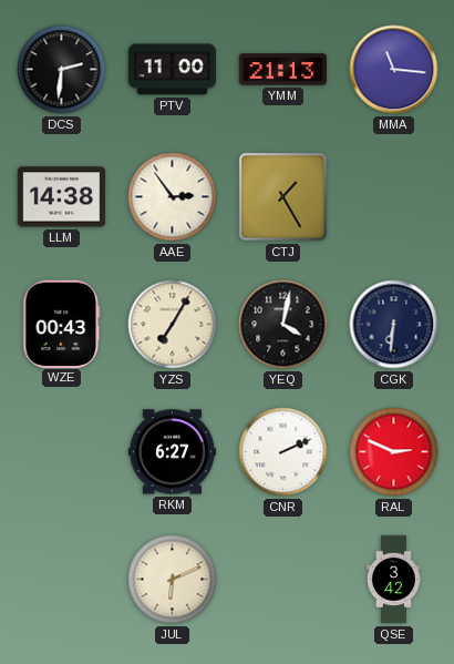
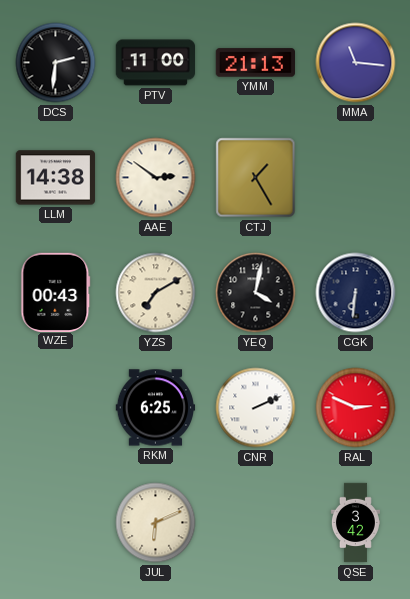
AAE: 2:54 -> 2:51 (156, 178)
YZS: 7:05 -> 7:10 (156, 293)
RKM: 6:27 -> 6:25 (156, 408)
